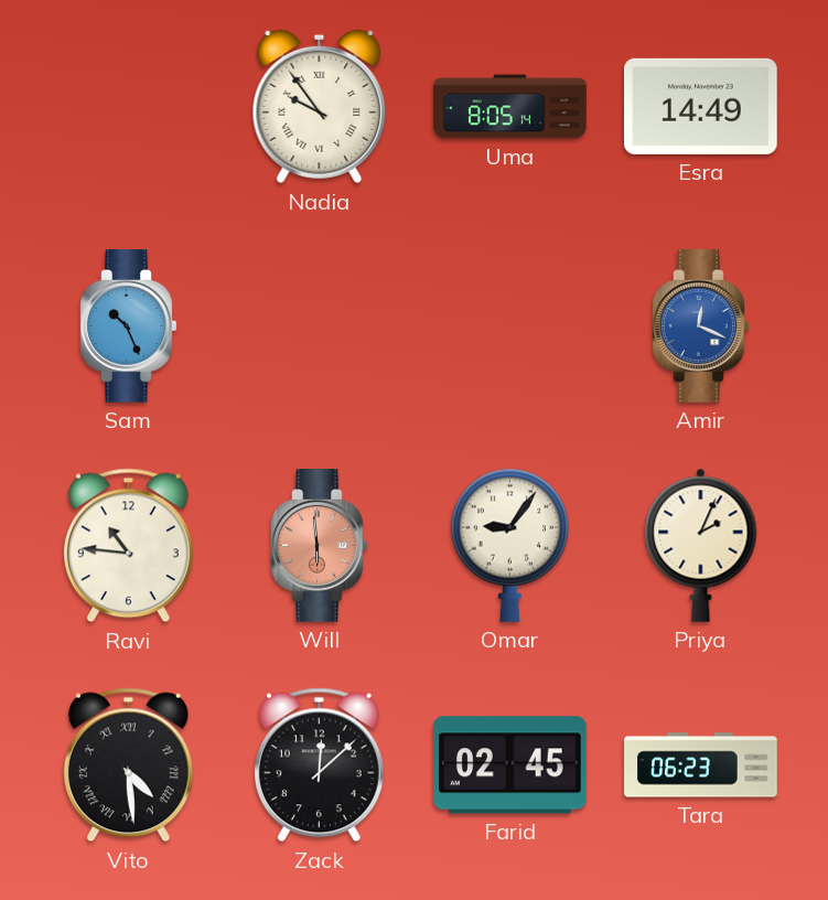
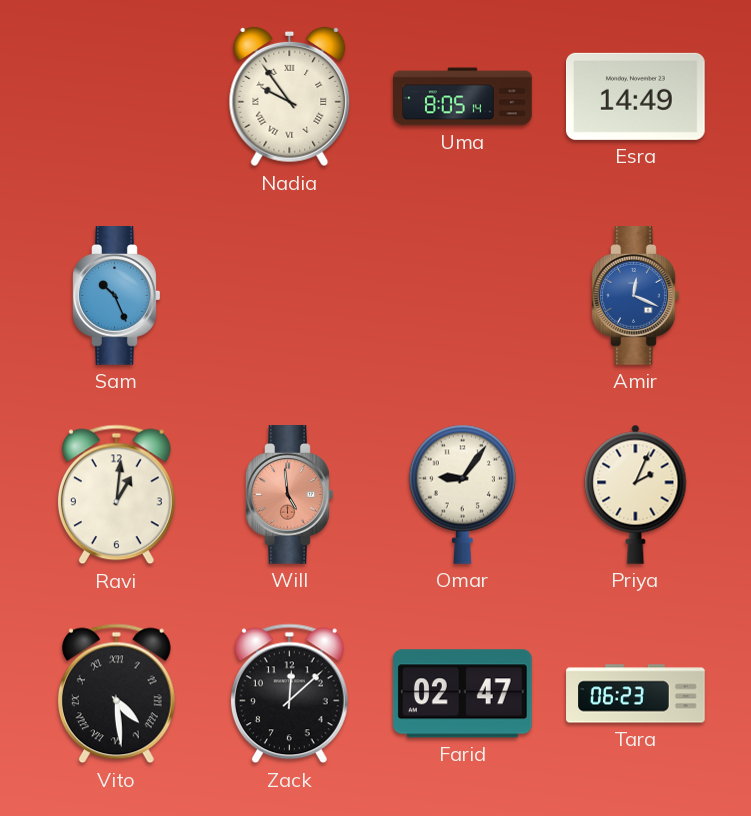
Ravi: 10:46 -> 1:01 (116, 495)
Will: 5:59 -> 4:59 (290, 495)
Farid: 02:45 -> 02:47 (462, 694)
